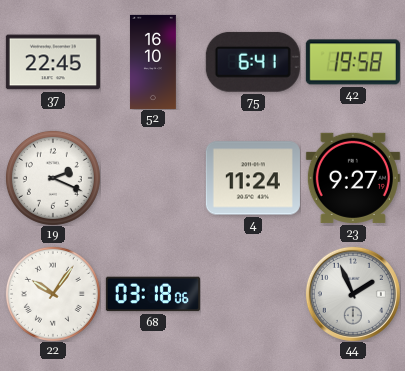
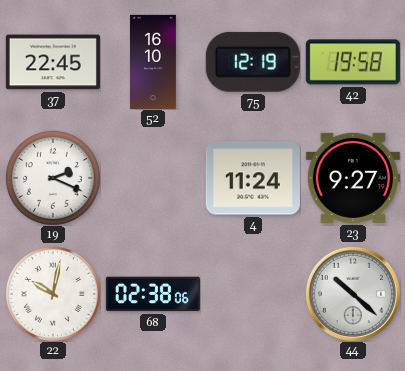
75: 6:41 -> 12:19 (253, 62)
22: 10:06 -> 10:02 (53, 294)
68: 03:18 -> 02:38 (153, 294)
44: 1:56 -> 10:22 (353, 294)
